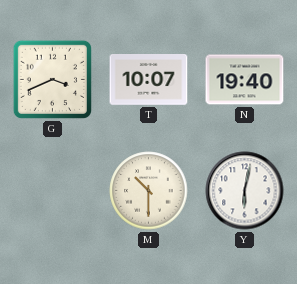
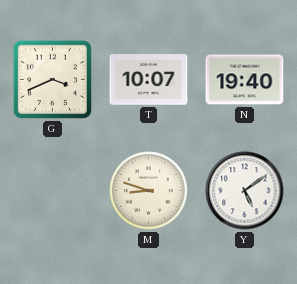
M: 10:30 -> 8:48 (149, 191)
Y: 6:02 -> 5:09 (245, 191)
